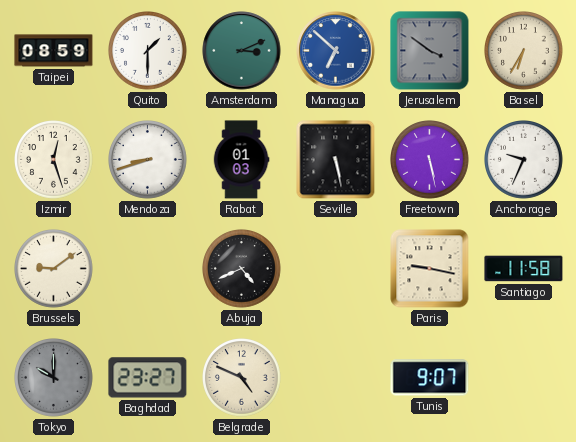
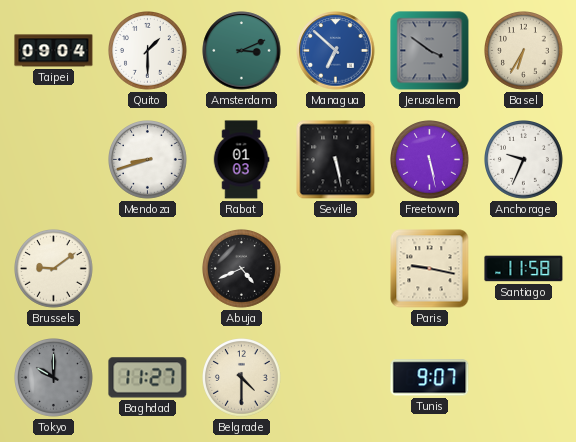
Taipei: 08:59 -> 09:04 (54, 51)
Izmir: 12:27 -> none (54, 160)
Baghdad: 23:27 -> 11:27 (148, 378)
Belgrade: 4:49 -> 4:30 (242, 378)
